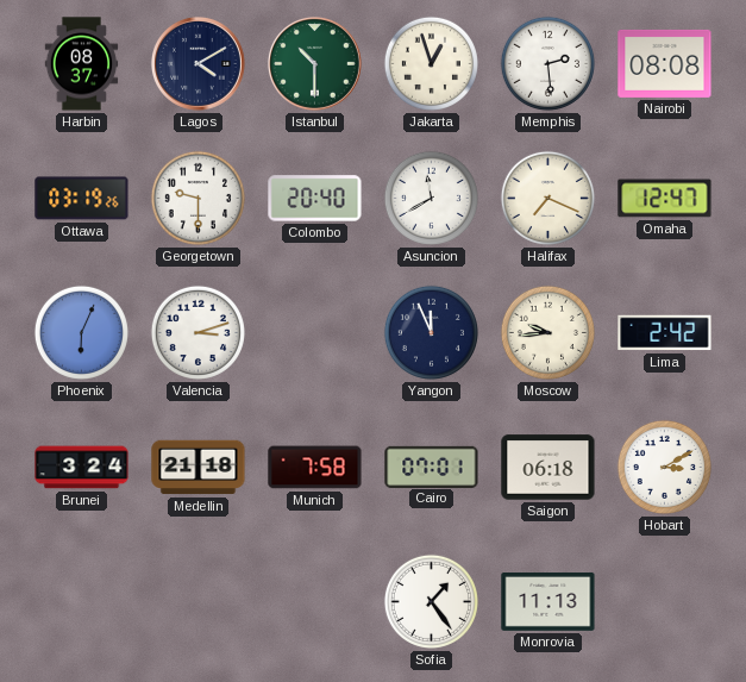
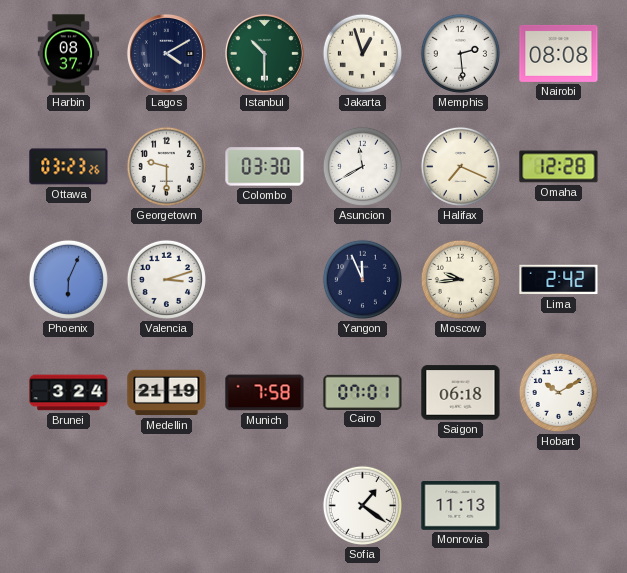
Ottawa: 03:19 -> 03:23 (69, 167)
Colombo: 20:40 -> 03:30 (265, 167)
Omaha: 12:47 -> 12:28 (559, 167)
Medellin: 21:18 -> 21:19 (167, 393)
Hobart: 3:10 -> 10:10 (558, 392)
Sofia: 1:24 -> 1:21 (362, 505)
